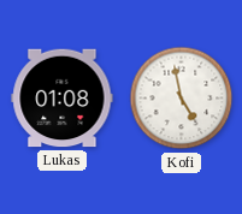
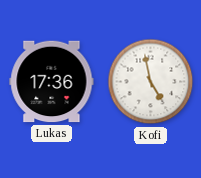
Lukas: 01:08 -> 17:36 (52, 82)
